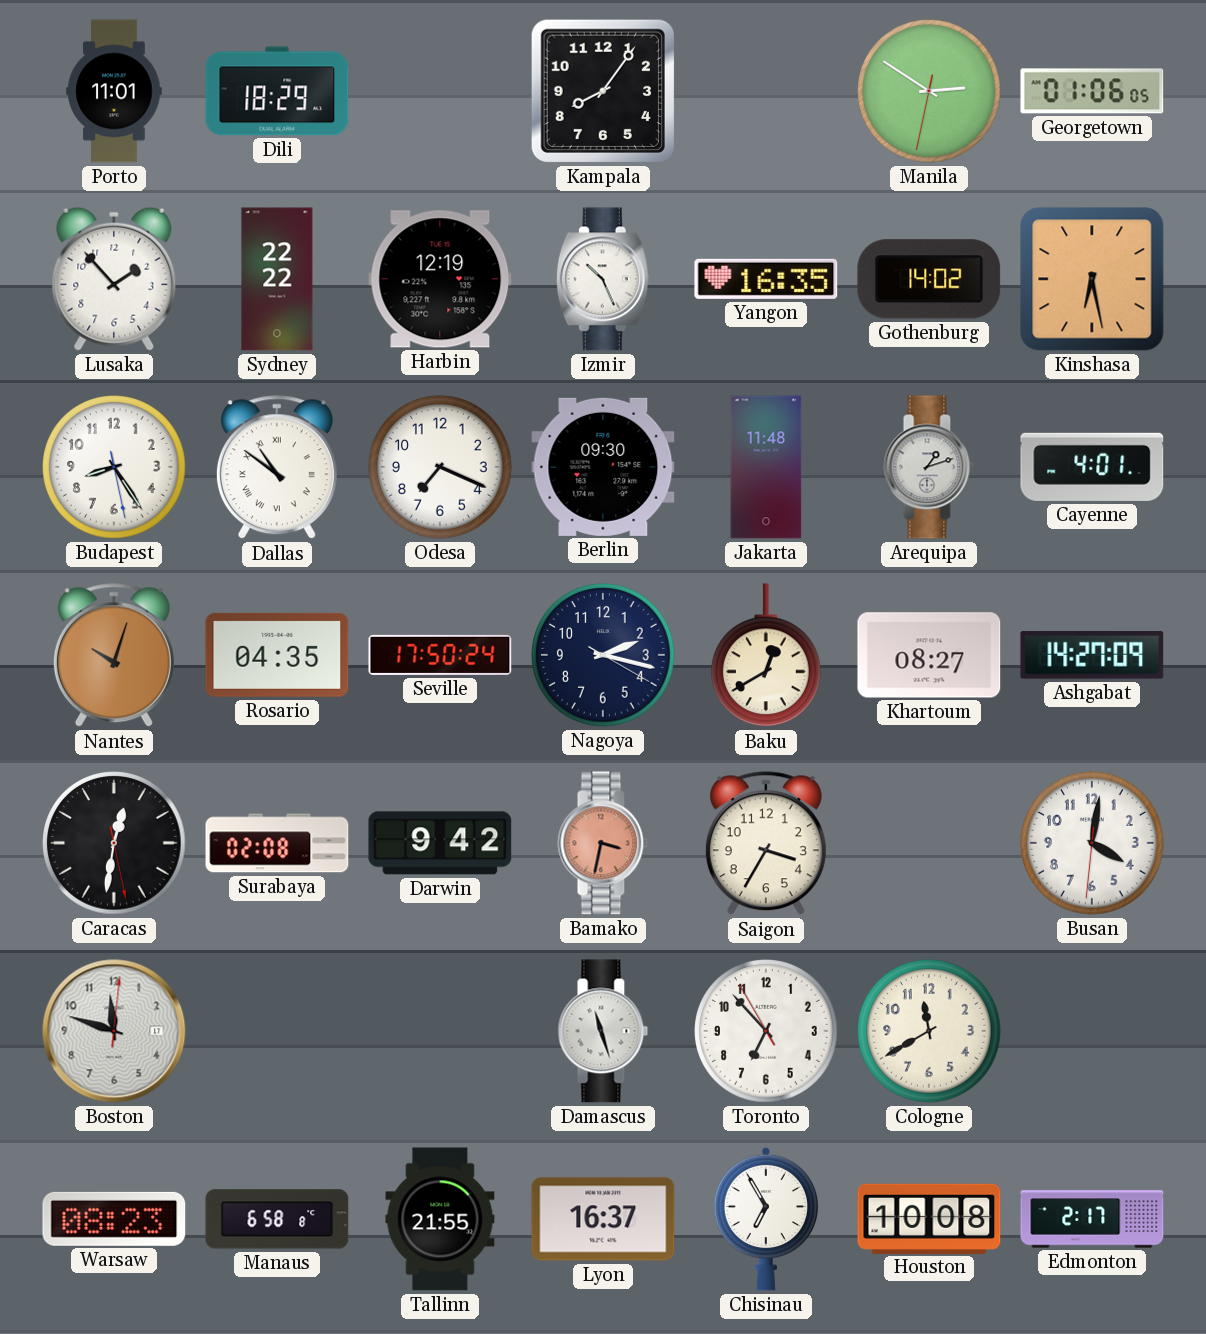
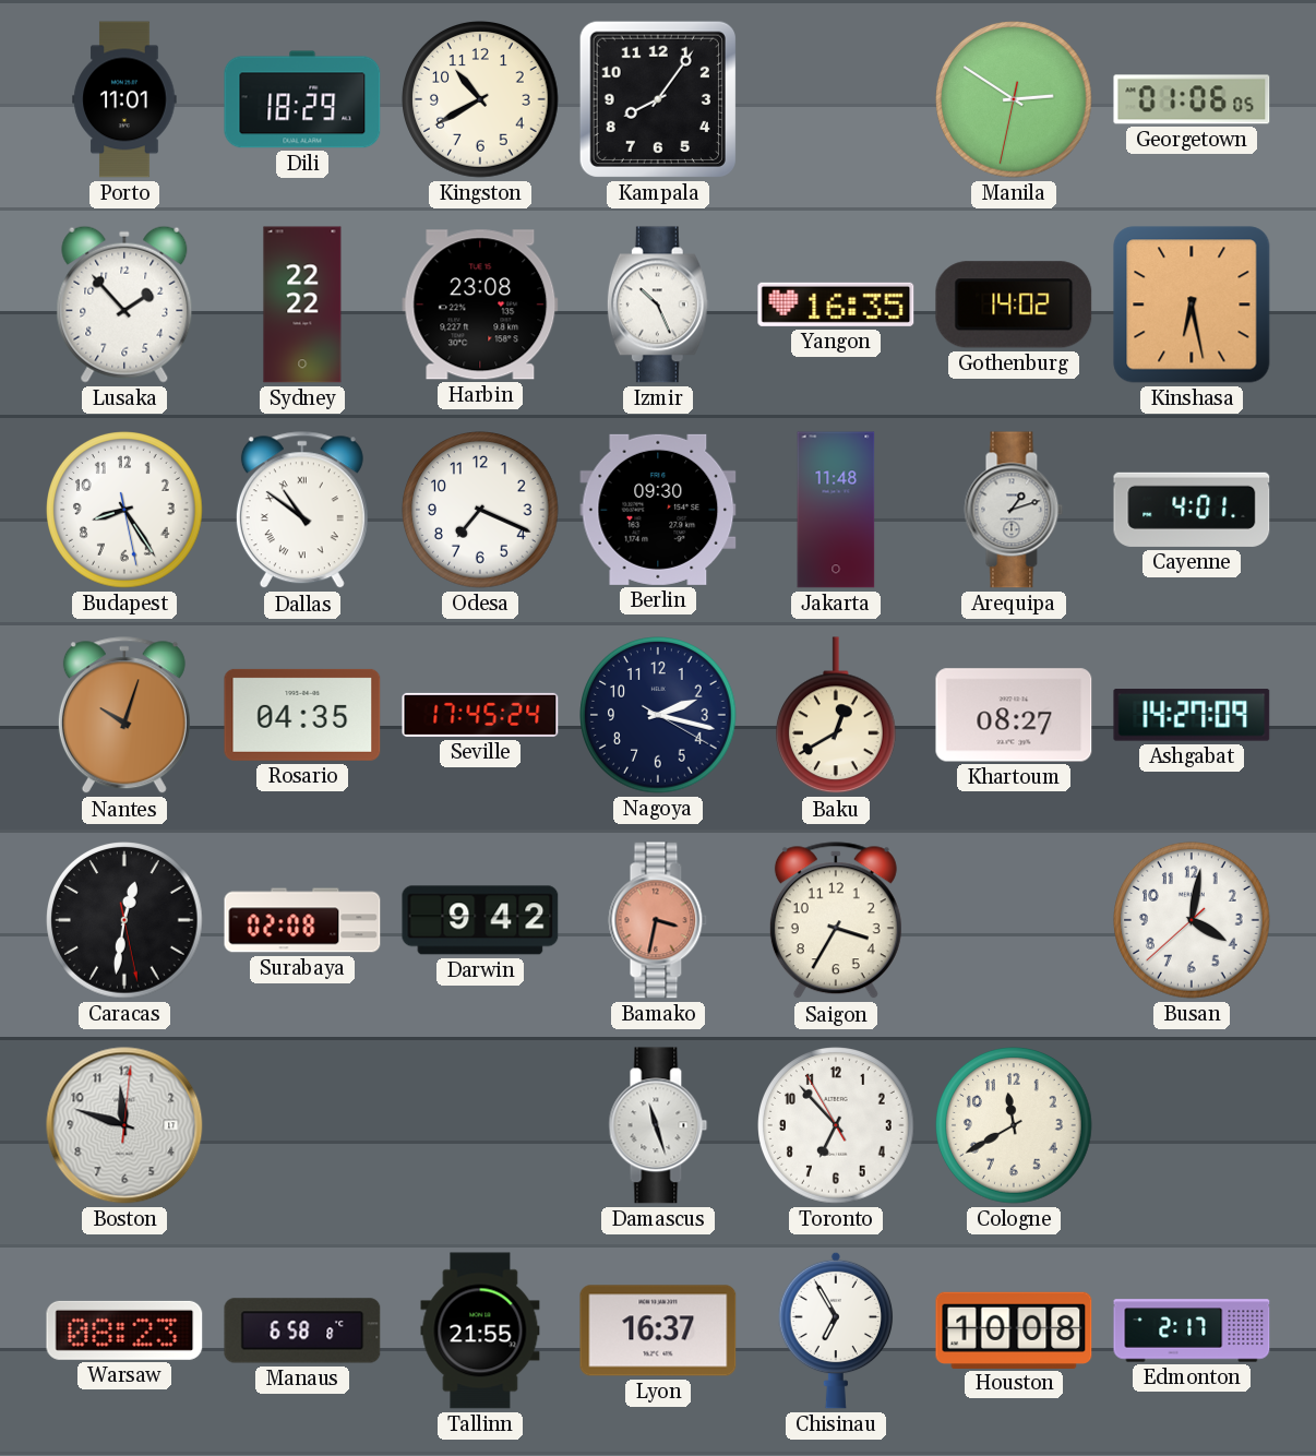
Kingston: none -> 10:40 (480, 99)
Harbin: 12:19 -> 23:08 (480, 305)
Seville: 17:50 -> 17:45 (480, 715)
Busan: 4:01:31 -> 4:01:38 (1192, 920)
